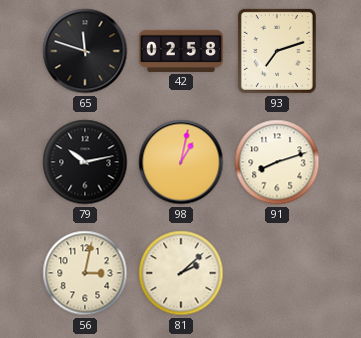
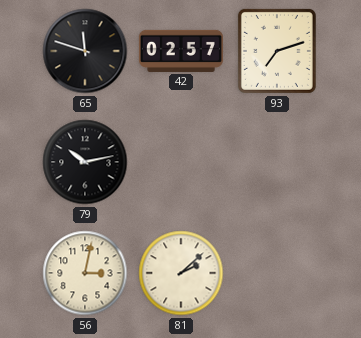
42: 02:58 -> 02:57 (181, 51)
98: 1:02 -> none (181, 162)
91: 8:12 -> none (277, 162)
